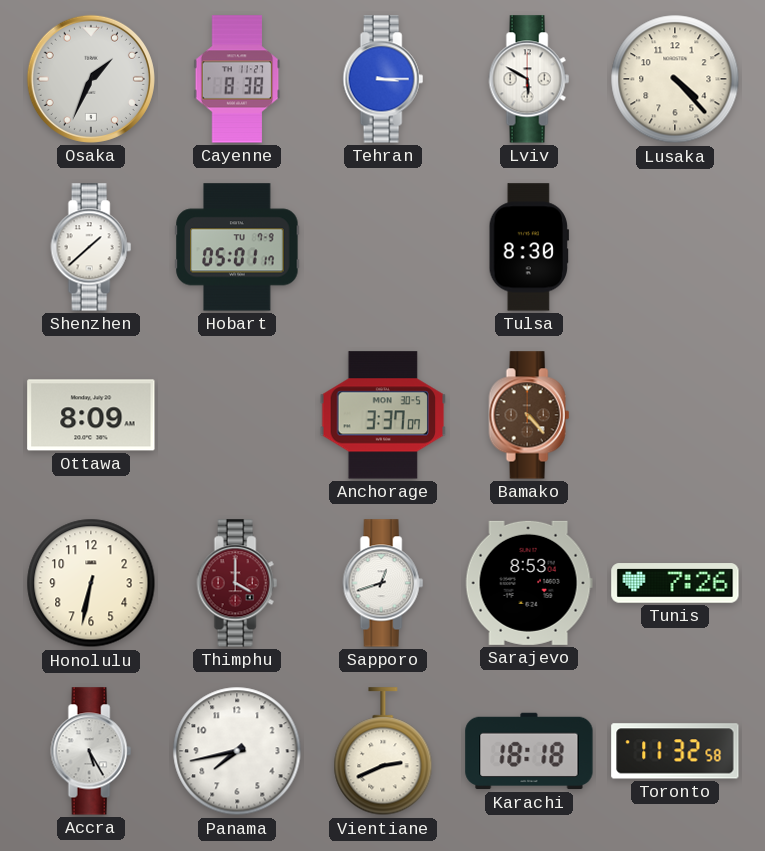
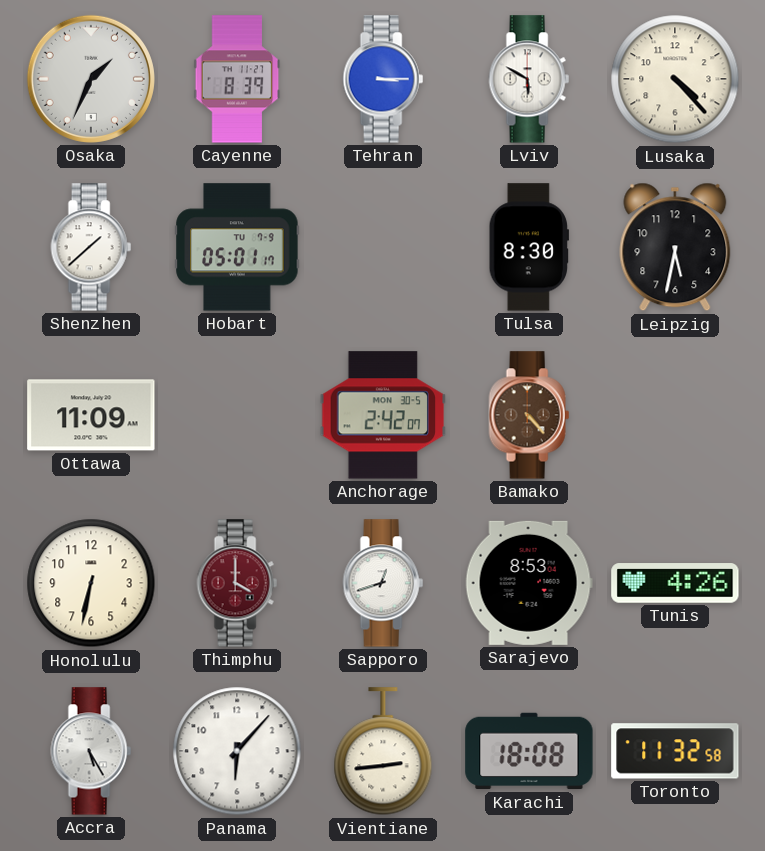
Cayenne: 8:38 -> 8:39 (237, 79)
Leipzig: none -> 5:32 (675, 247)
Ottawa: 8:09 -> 11:09 (91, 415)
Anchorage: 3:37 -> 2:42 (383, 415)
Tunis: 7:26 -> 4:26 (675, 583)
Panama: 7:43 -> 6:07 (237, 751)
Vientiane: 2:41 -> 2:44 (383, 752)
Karachi: 18:18 -> 18:08 (529, 751)
